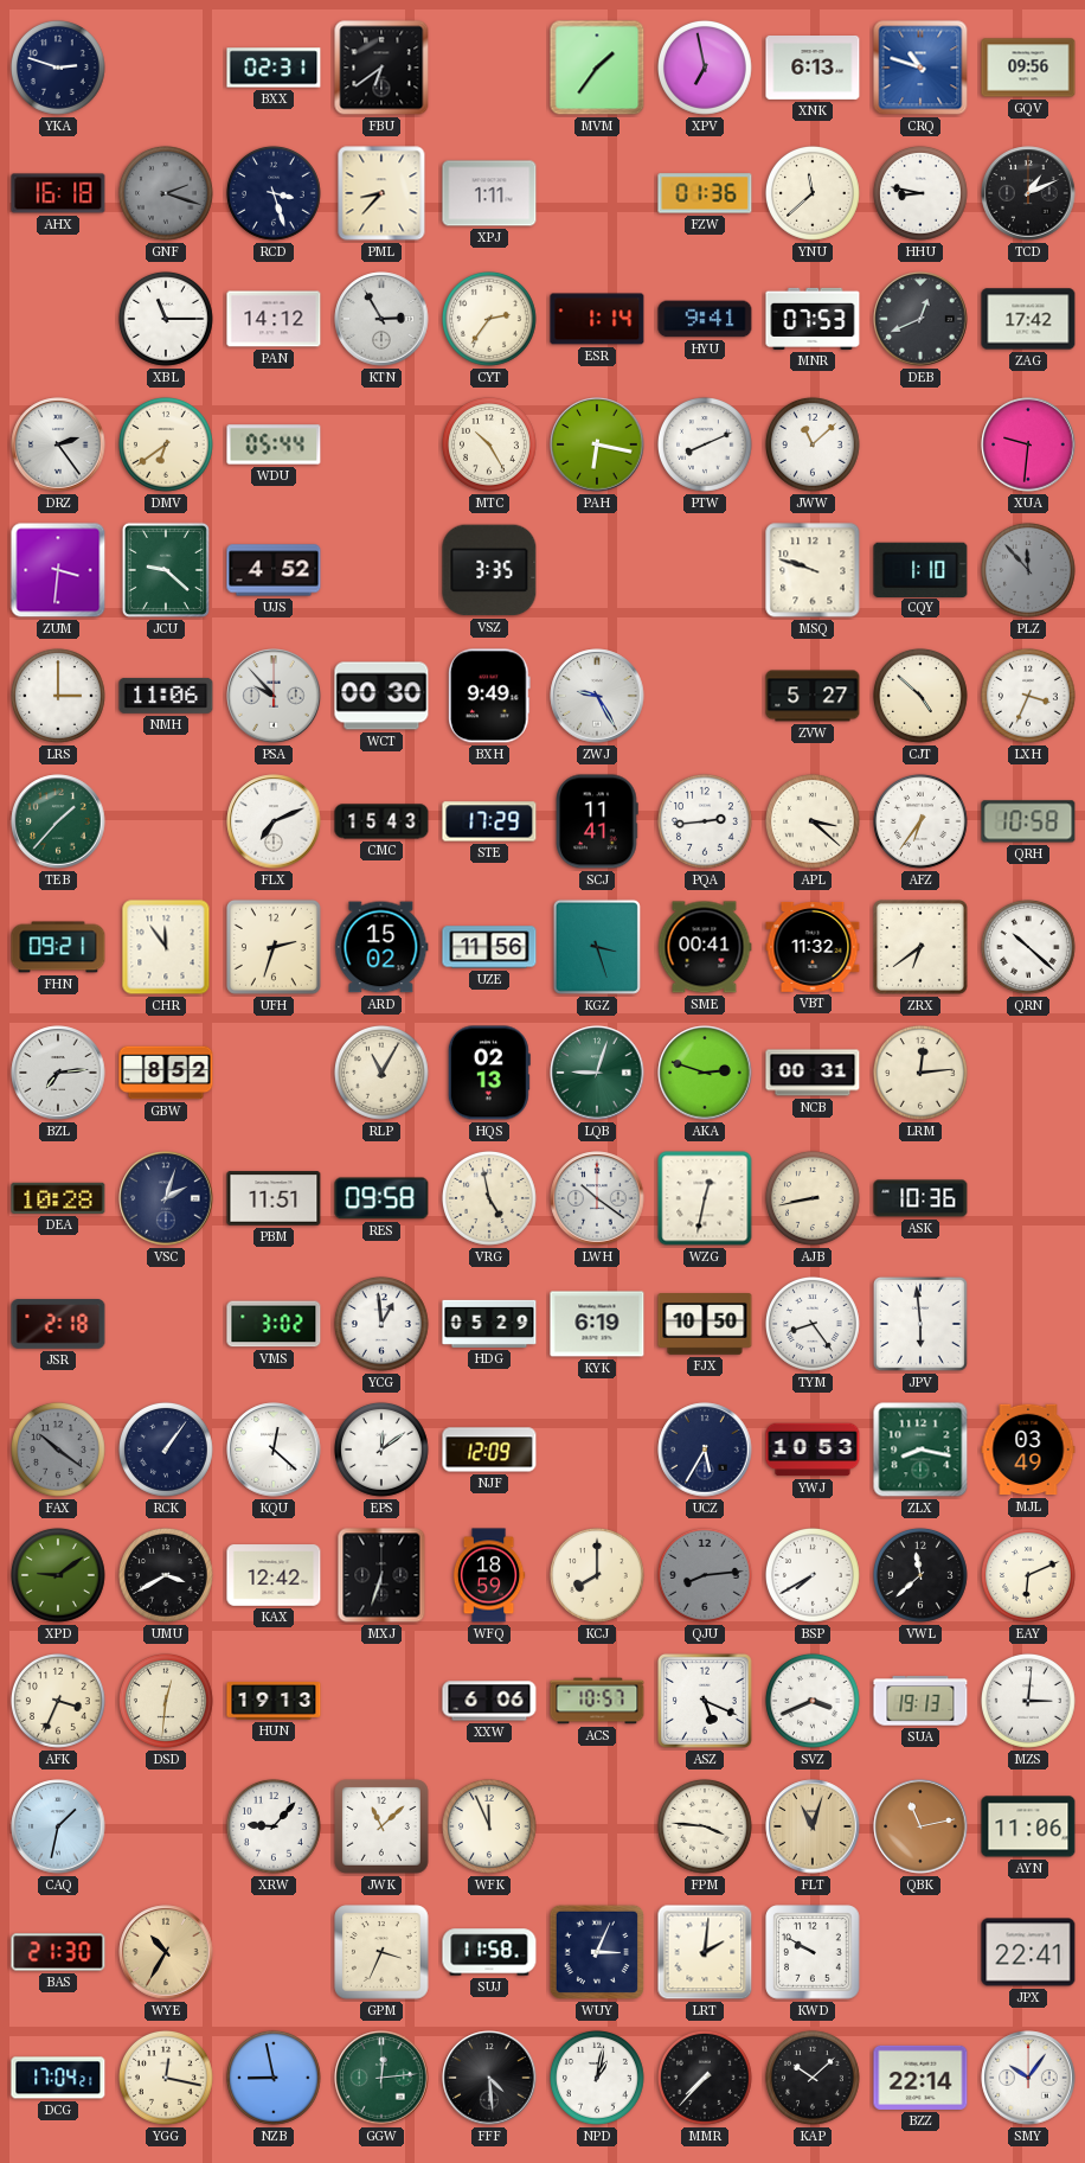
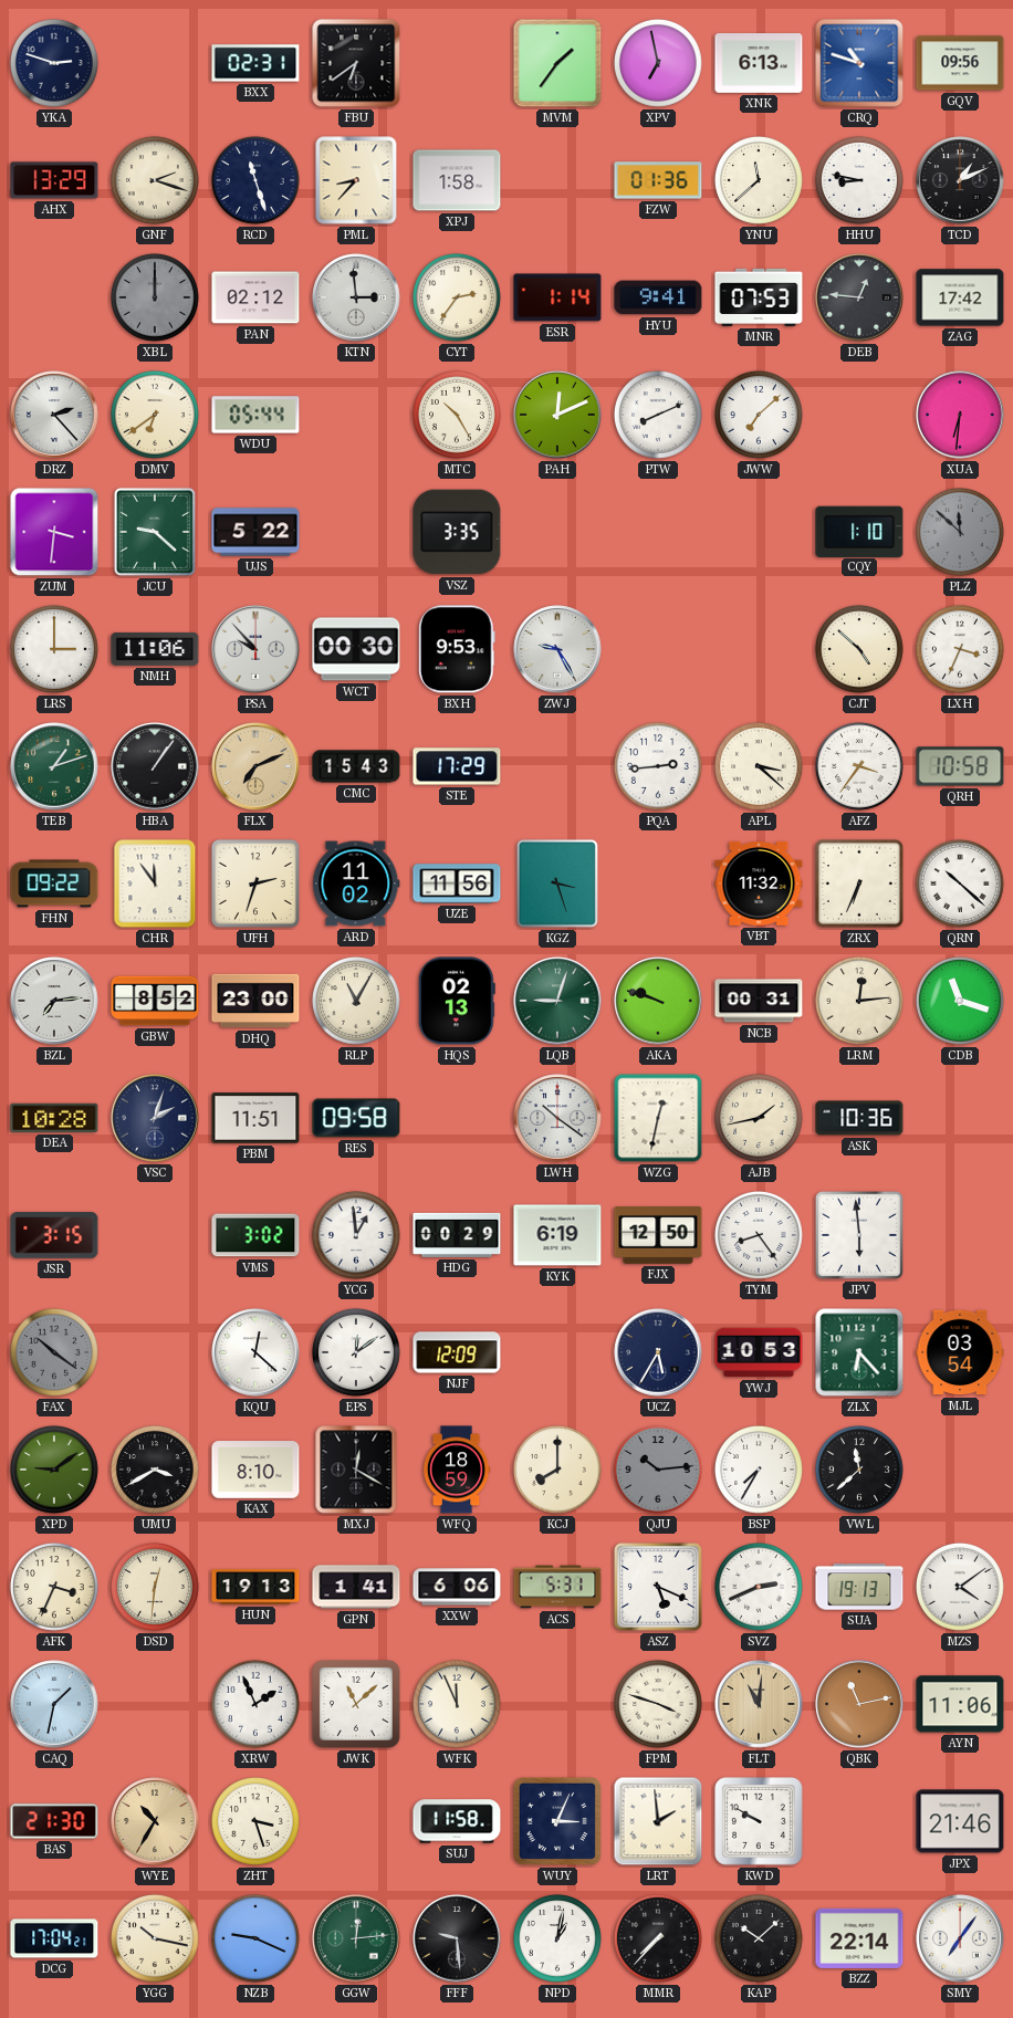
AHX: 16:18 -> 13:29 (54, 180)
GNF dial: grey -> cream (155, 180)
RCD: 3:27 -> 11:27 (255, 180)
XPJ: 1:11 -> 1:58 (457, 180)
XBL: 11:15 -> 12:00 (155, 297)
XBL dial: white -> grey (155, 297)
PAN: 14:12 -> 02:12 (255, 297)
KTN: 2:55 -> 2:59 (356, 297)
DEB: 12:41 -> 12:46 (859, 297)
DRZ: 2:24 -> 2:23 (54, 415)
PAH: 6:17 -> 12:11 (557, 415)
JWW: 11:08 -> 7:08 (759, 415)
XUA: 9:31 -> 6:31 (960, 415)
UJS: 4:52 -> 5:22 (255, 532)
MSQ: 9:48 -> none (813, 570)
PLZ: 11:53 -> 11:52 (960, 532)
BXH: 9:49 -> 9:53 (458, 649)
ZVW: 5:27 -> none (813, 696)
TEB: 1:37 -> 1:12 (54, 766)
HBA: none -> 1:06 (155, 766)
FLX dial: white -> champagne (255, 766)
SCJ: 11:41 -> none (597, 821)
AFZ: 6:36 -> 3:36 (859, 766)
FHN: 09:21 -> 09:22 (54, 883)
ARD: 15:02 -> 11:02 (356, 883)
SME: 00:41 -> none (705, 947)
ZRX: 6:39 -> 6:34 (859, 883)
DHQ: none -> 23:00 (255, 1001)
AKA: 2:48 -> 9:48 (658, 1001)
CDB: none -> 11:18 (960, 1001)
VRG: 4:58 -> none (489, 1198)
AJB: 8:43 -> 1:43 (759, 1118)
JSR: 2:18 -> 3:15 (54, 1235)
HDG: 05:29 -> 00:29 (457, 1235)
FJX: 10:50 -> 12:50 (658, 1235)
RCK: 1:06 -> none (166, 1450)
ZLX: 8:17 -> 6:23 (859, 1352)
MJL: 03:49 -> 03:54 (960, 1352)
KAX: 12:42 -> 8:10 (255, 1470)
MXJ: 6:33 -> 12:20 (356, 1470)
QJU: 8:14 -> 10:14 (658, 1470)
BSP: 7:40 -> 7:35 (759, 1470)
EAY: 6:11 -> none (1028, 1575)
GPN: none -> 1:41 (356, 1587)
ACS: 10:57 -> 5:31 (557, 1587)
SVZ: 3:41 -> 2:41 (759, 1587)
MZS: 3:01 -> 4:09 (960, 1587)
XRW: 9:07 -> 1:56 (255, 1704)
FPM: 3:46 -> 3:48 (658, 1704)
FLT: 11:03 -> 11:01 (759, 1704)
ZHT: none -> 3:27 (255, 1821)
GPM: 3:34 -> none (381, 1952)
LRT: 2:01 -> 1:59 (658, 1821)
JPX: 22:41 -> 21:46 (960, 1821)
YGG: 12:17 -> 10:17 (155, 1938)
NZB: 8:58 -> 9:19 (255, 1938)
FFF: 4:29 -> 9:29 (457, 1938)
SMY: 10:06 -> 7:06 (960, 1938)
